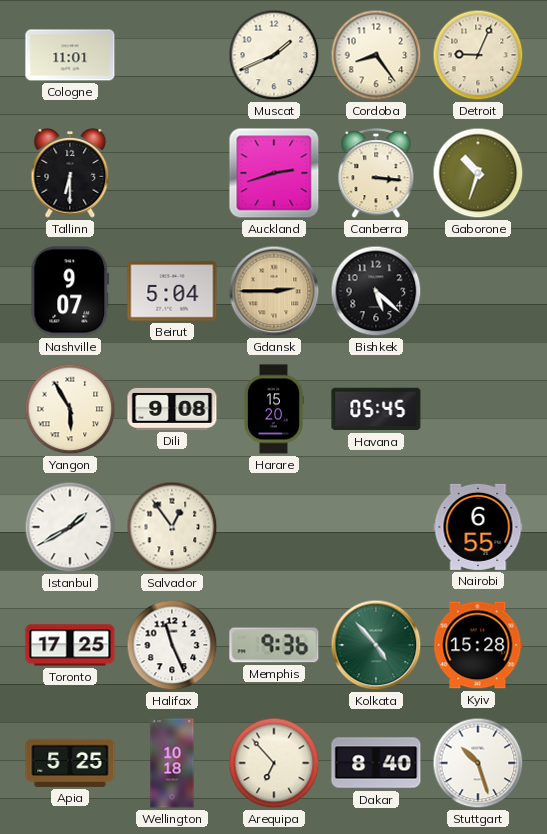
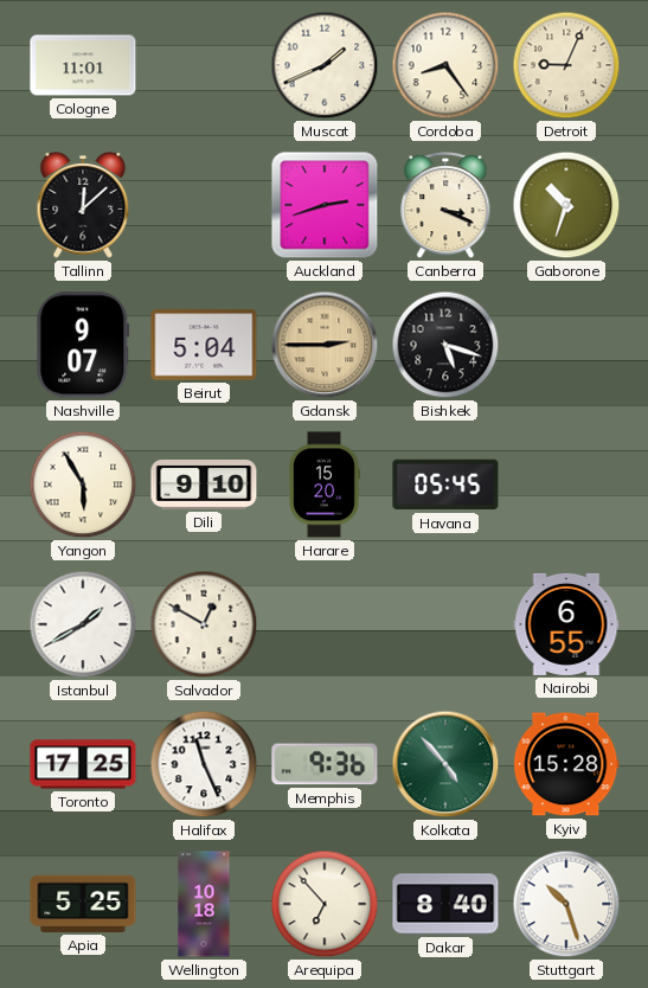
Tallinn: 6:30 -> 12:08 (83, 206)
Canberra: 3:16 -> 3:19 (445, 206)
Bishkek: 5:22 -> 5:18 (445, 345)
Dili: 9:08 -> 9:10 (204, 485)
Salvador: 12:54 -> 12:50 (204, 624)
